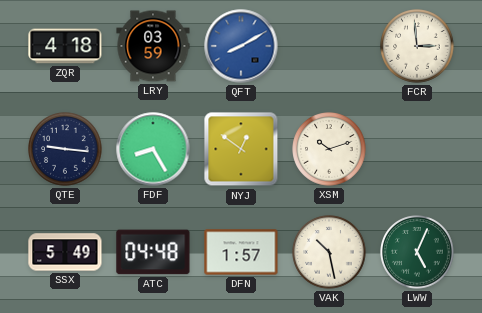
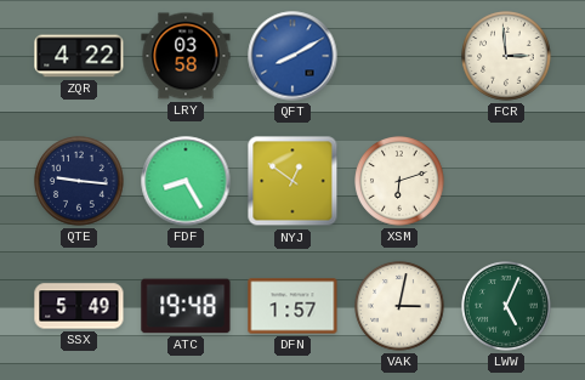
ZQR: 4:18 -> 4:22 (79, 56)
LRY: 03:59 -> 03:58 (186, 56)
XSM: 10:12 -> 6:12 (399, 181)
ATC: 04:48 -> 19:48 (186, 306)
VAK: 10:28 -> 3:02 (399, 306)
